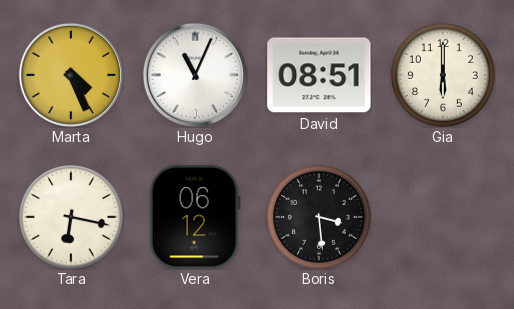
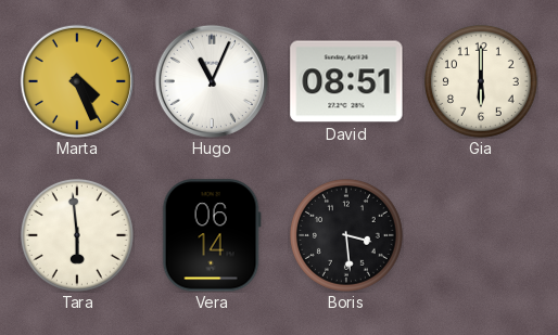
Tara: 6:17 -> 5:59 (77, 235)
Vera: 06:12 -> 06:14 (212, 235)
